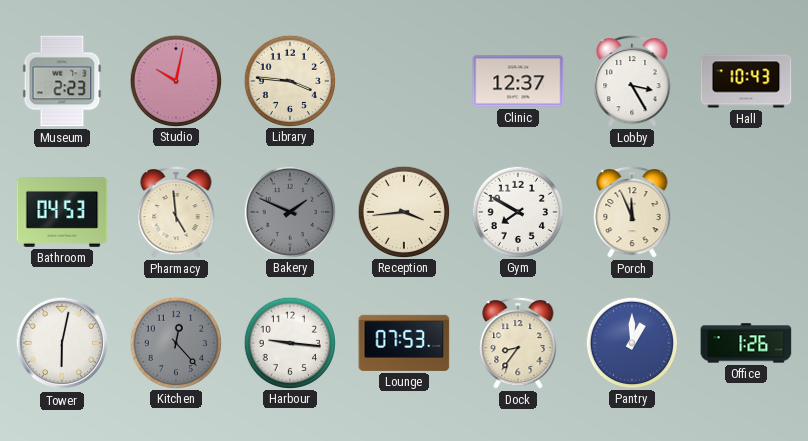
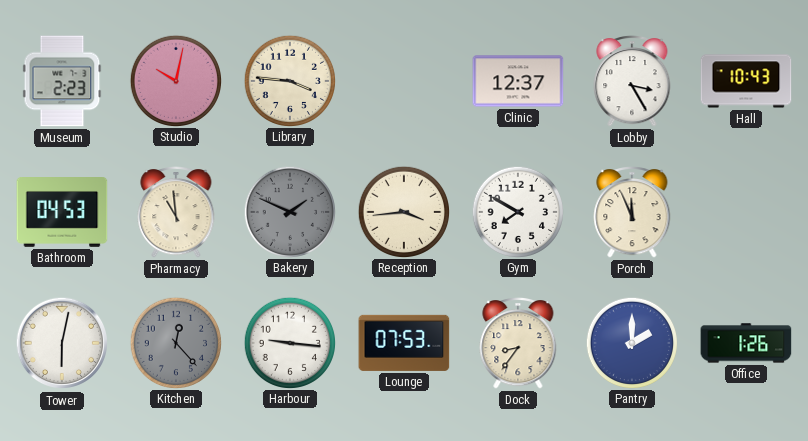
Pharmacy: 4:59 -> 10:59 (176, 213)
Pantry: 1:00 -> 2:00 (631, 342)
